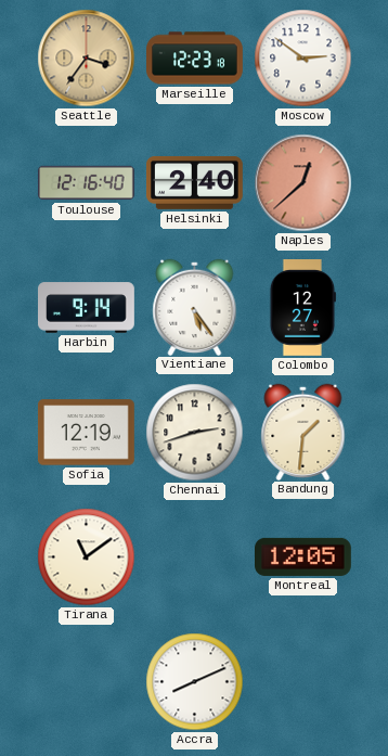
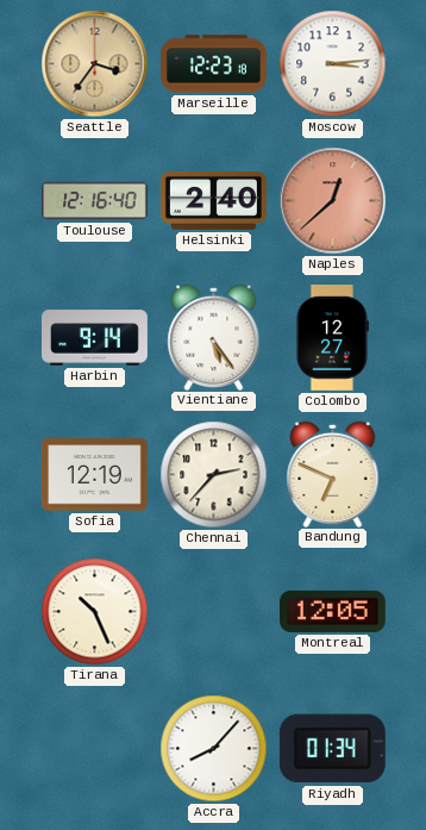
Moscow: 2:51 -> 3:14 (333, 64)
Chennai: 2:42 -> 2:37 (214, 475)
Bandung: 1:31 -> 6:49 (333, 474)
Tirana: 11:09 -> 10:26 (95, 612)
Accra: 8:11 -> 8:07 (214, 749)
Riyadh: none -> 01:34 (332, 749)
